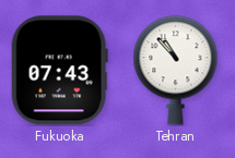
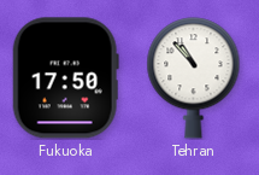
Fukuoka: 07:43 -> 17:50 (65, 78)
